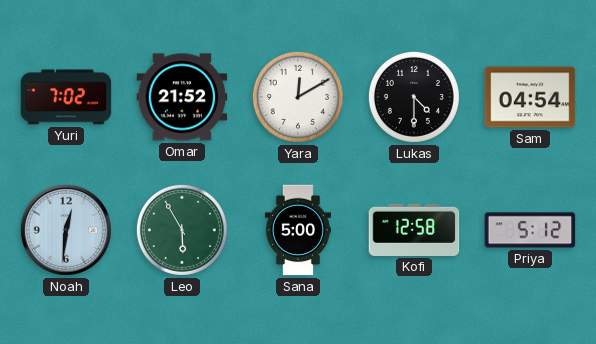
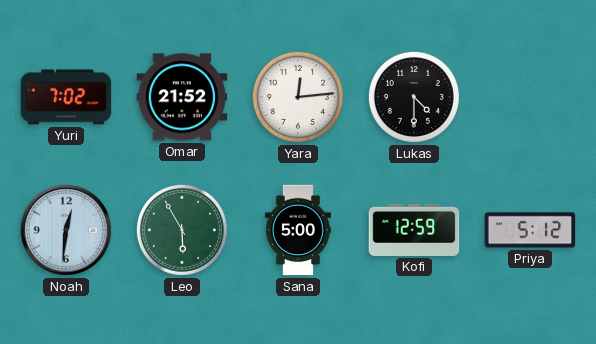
Yara: 12:10 -> 12:14 (298, 97)
Sam: 04:54 -> none (530, 97)
Kofi: 12:58 -> 12:59 (414, 230)
